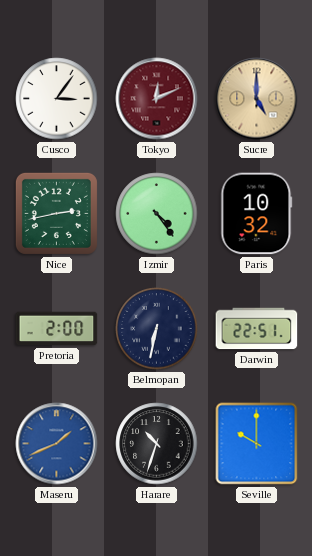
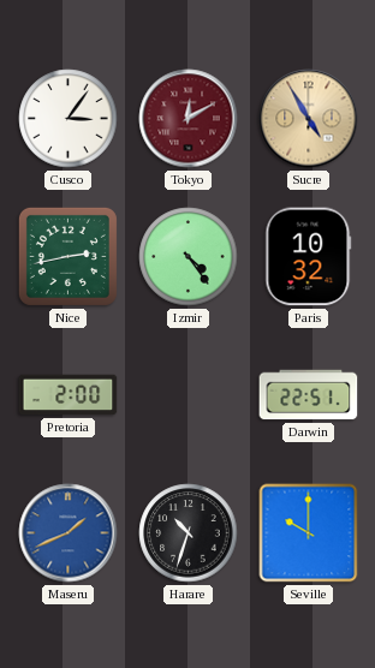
Tokyo: 12:11 -> 12:10 (189, 119)
Sucre: 5:00 -> 4:55 (309, 119)
Belmopan: 6:32 -> none (157, 329)
